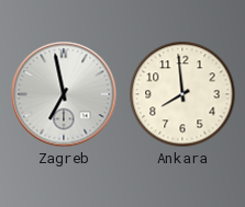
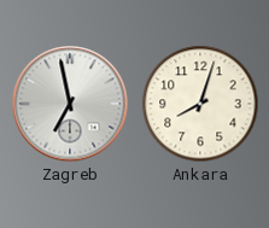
Ankara: 7:59 -> 8:03 (200, 104)
